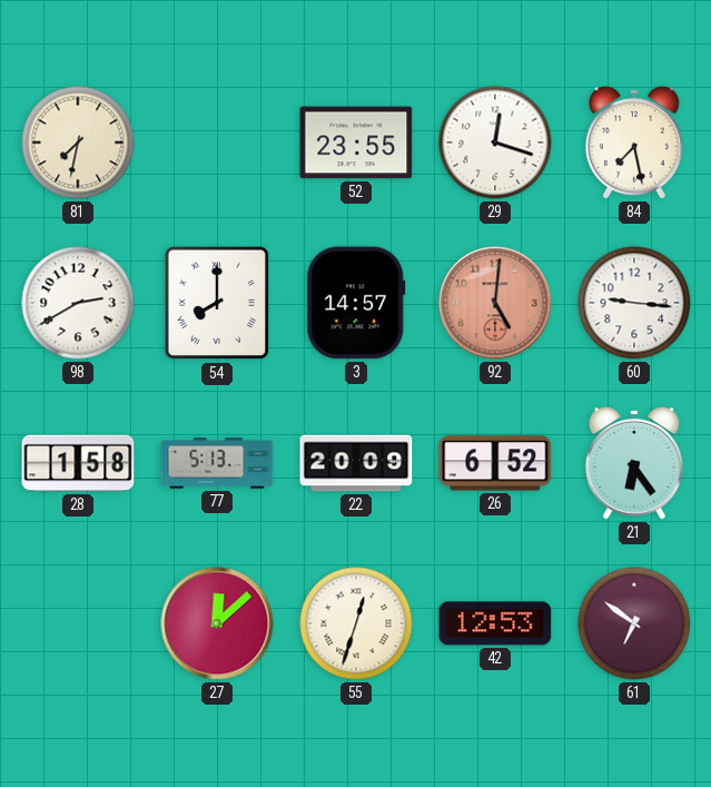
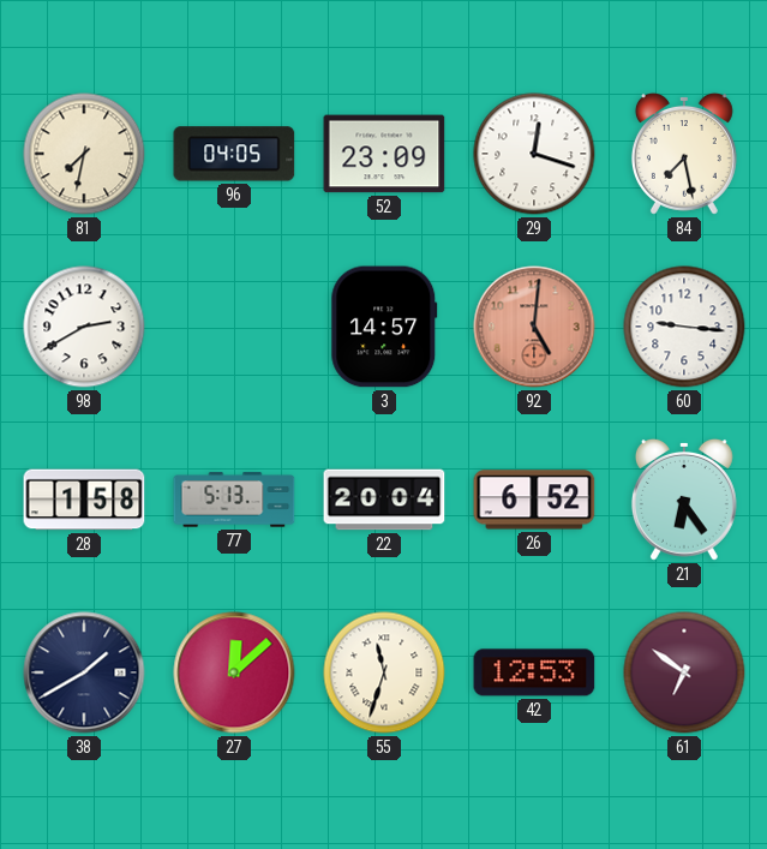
96: none -> 04:05 (234, 154)
52: 23:55 -> 23:09 (384, 154)
54: 8:00 -> none (217, 303)
22: 20:09 -> 20:04 (384, 500)
38: none -> 1:40 (84, 672)
55: 12:33 -> 11:33 (384, 672)
